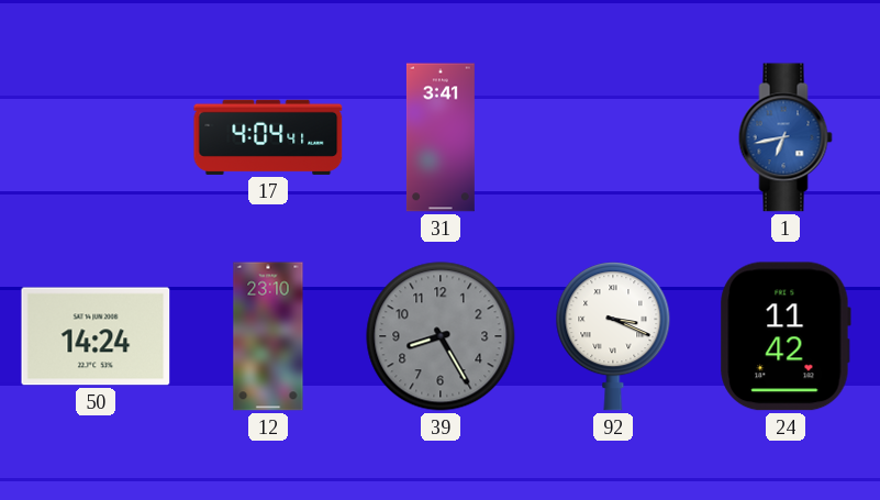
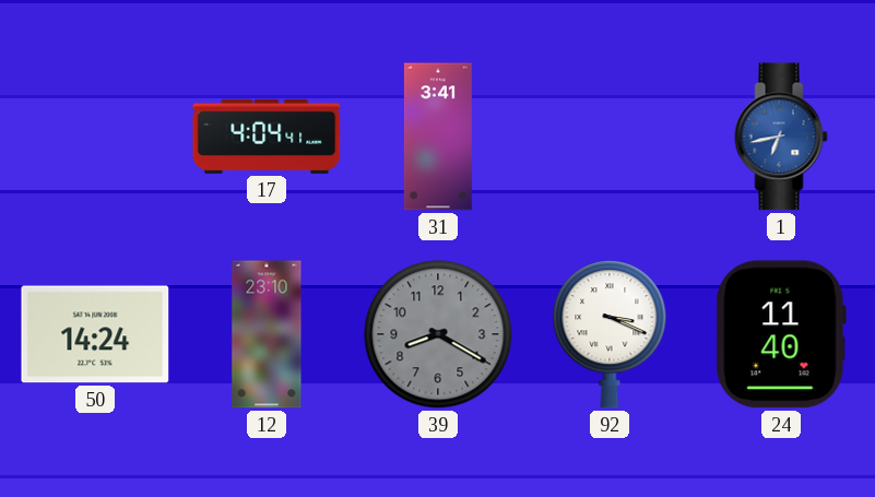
39: 8:25 -> 8:20 (438, 334)
24: 11:42 -> 11:40 (781, 334)
